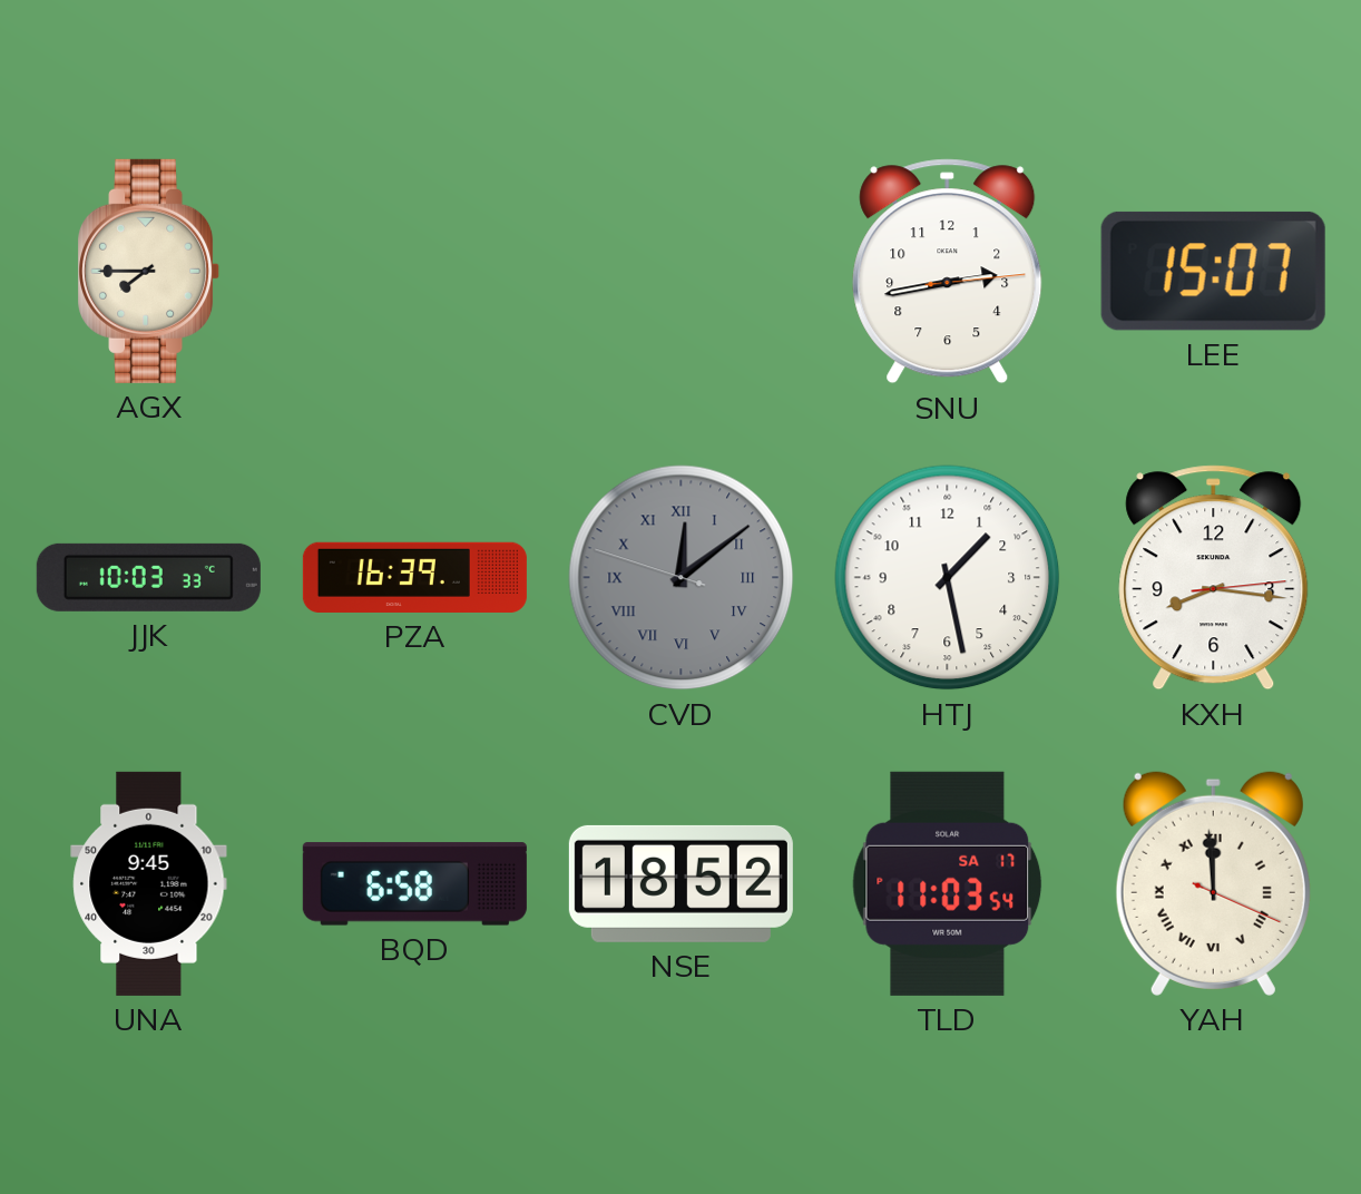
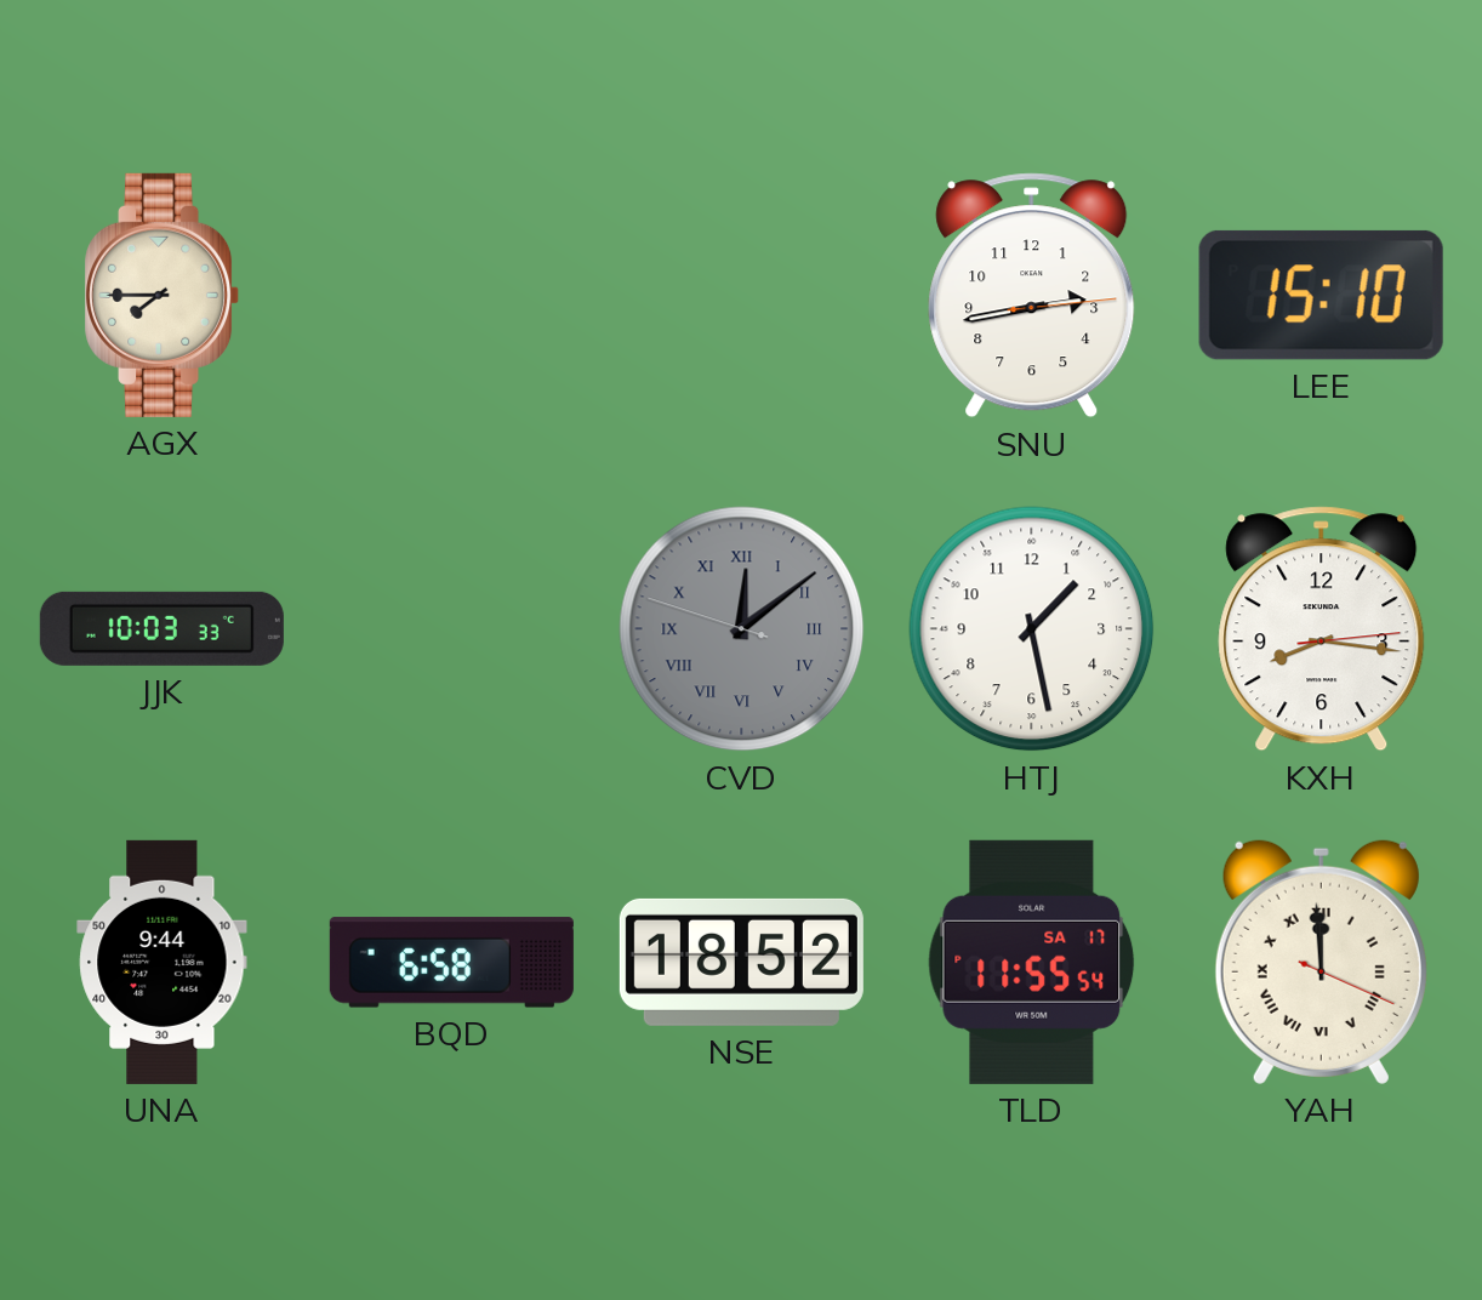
LEE: 15:07 -> 15:10 (1321, 295)
PZA: 16:39 -> none (414, 577)
UNA: 9:45 -> 9:44 (163, 962)
TLD: 11:03 -> 11:55 (1032, 962)
